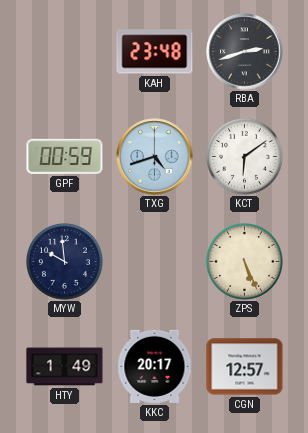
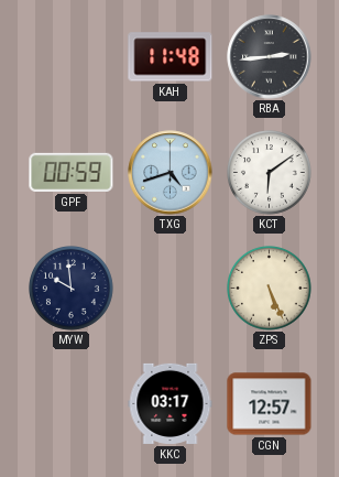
KAH: 23:48 -> 11:48 (171, 57)
RBA: 2:42 -> 2:44 (270, 57)
HTY: 1:49 -> none (65, 367)
KKC: 20:17 -> 03:17 (171, 403)
